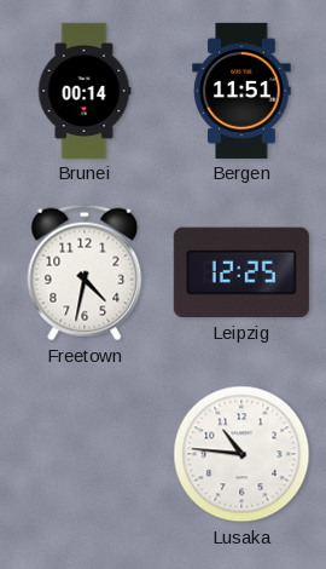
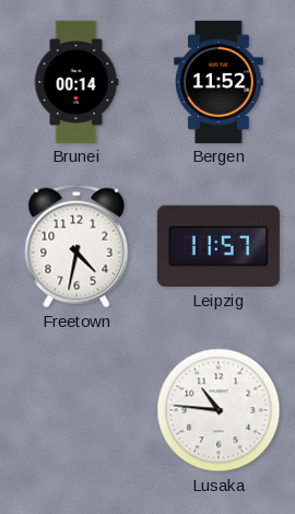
Bergen: 11:51 -> 11:52 (219, 82)
Leipzig: 12:25 -> 11:57 (219, 246)
